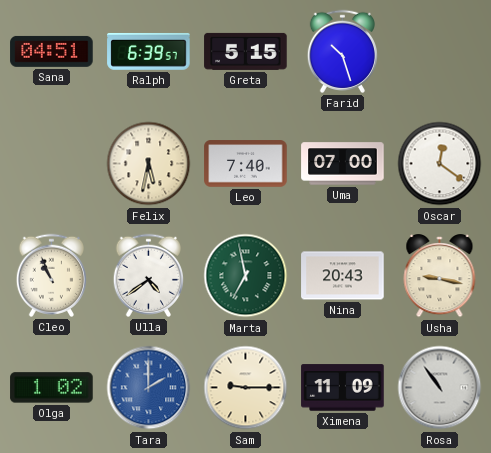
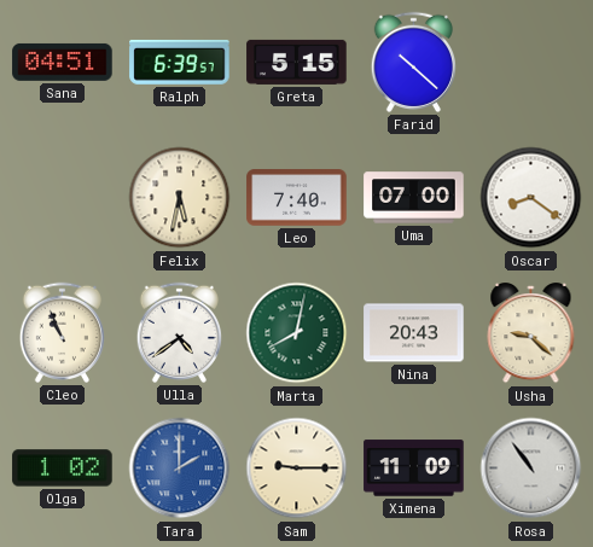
Farid: 10:27 -> 10:22 (413, 62)
Oscar: 12:21 -> 8:21 (531, 198)
Marta: 6:58 -> 8:02 (297, 333)
Usha: 9:17 -> 9:22 (531, 333)
